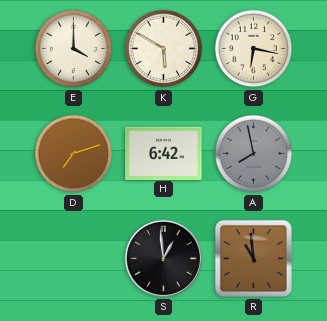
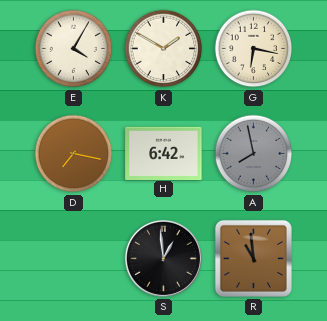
E: 4:00 -> 4:05 (74, 49)
K: 5:50 -> 1:50 (164, 49)
D: 7:12 -> 7:17 (74, 154)
